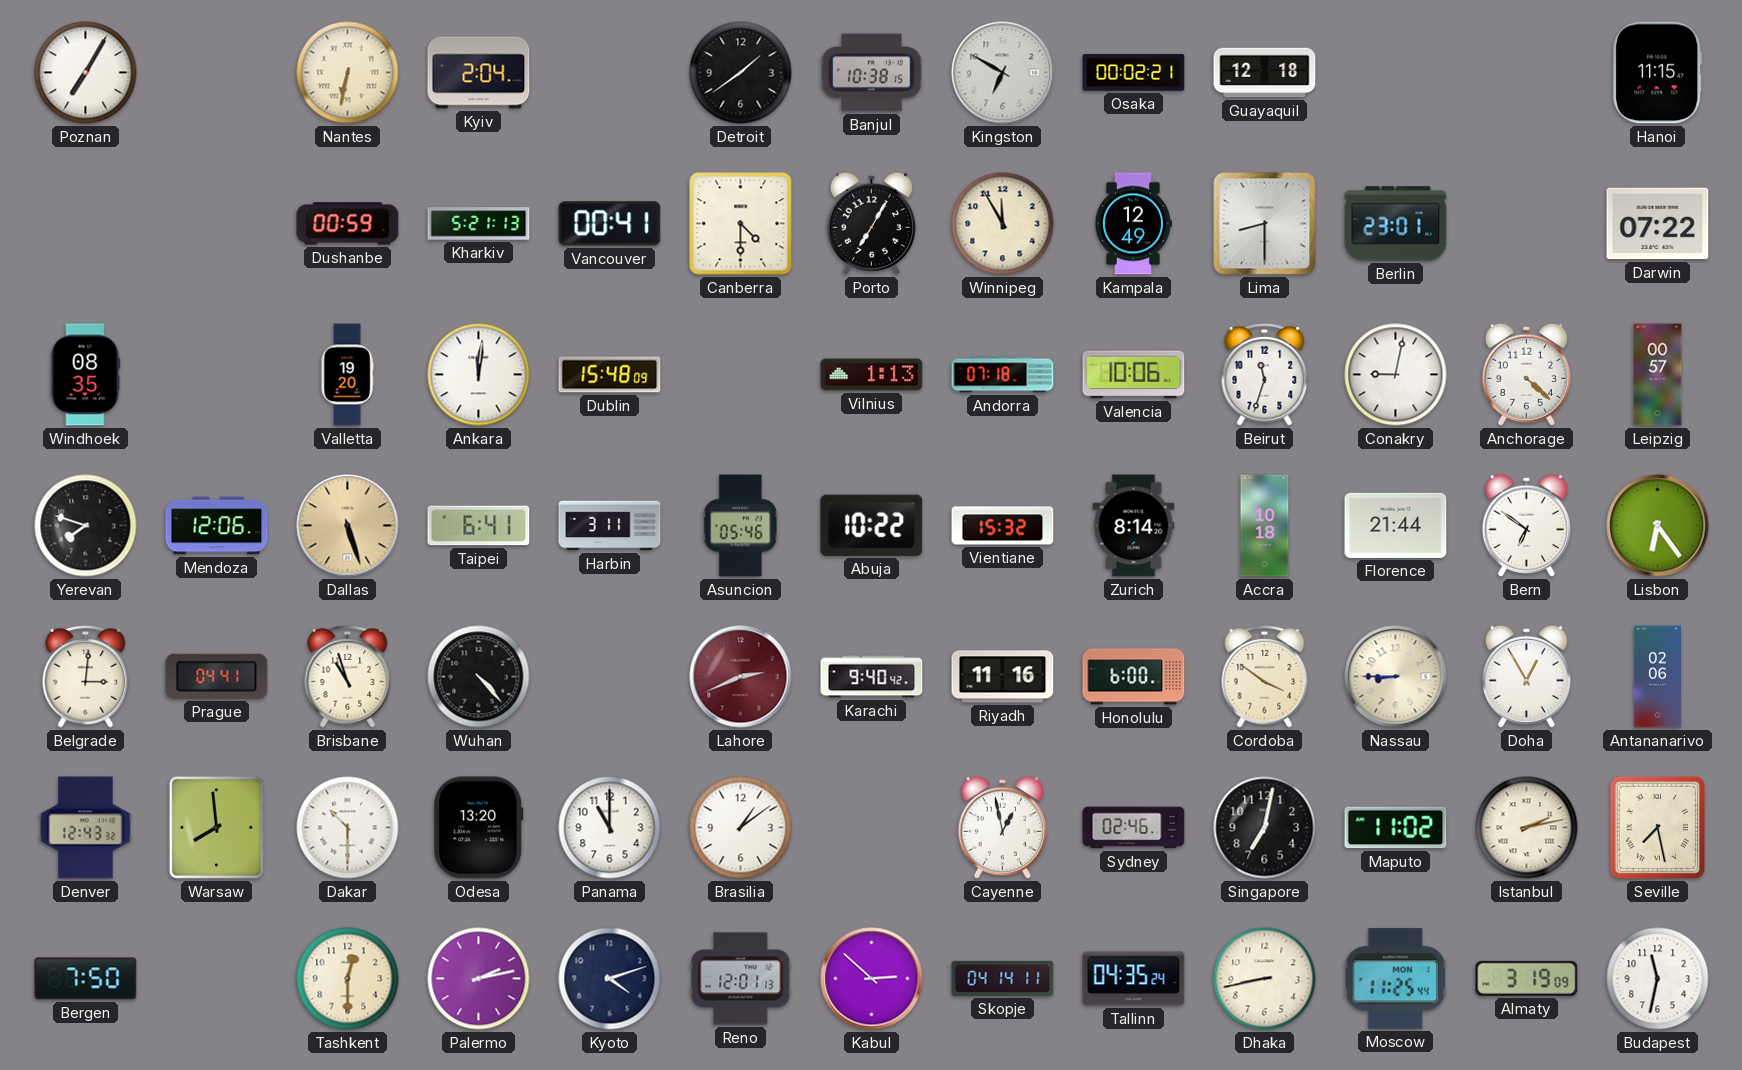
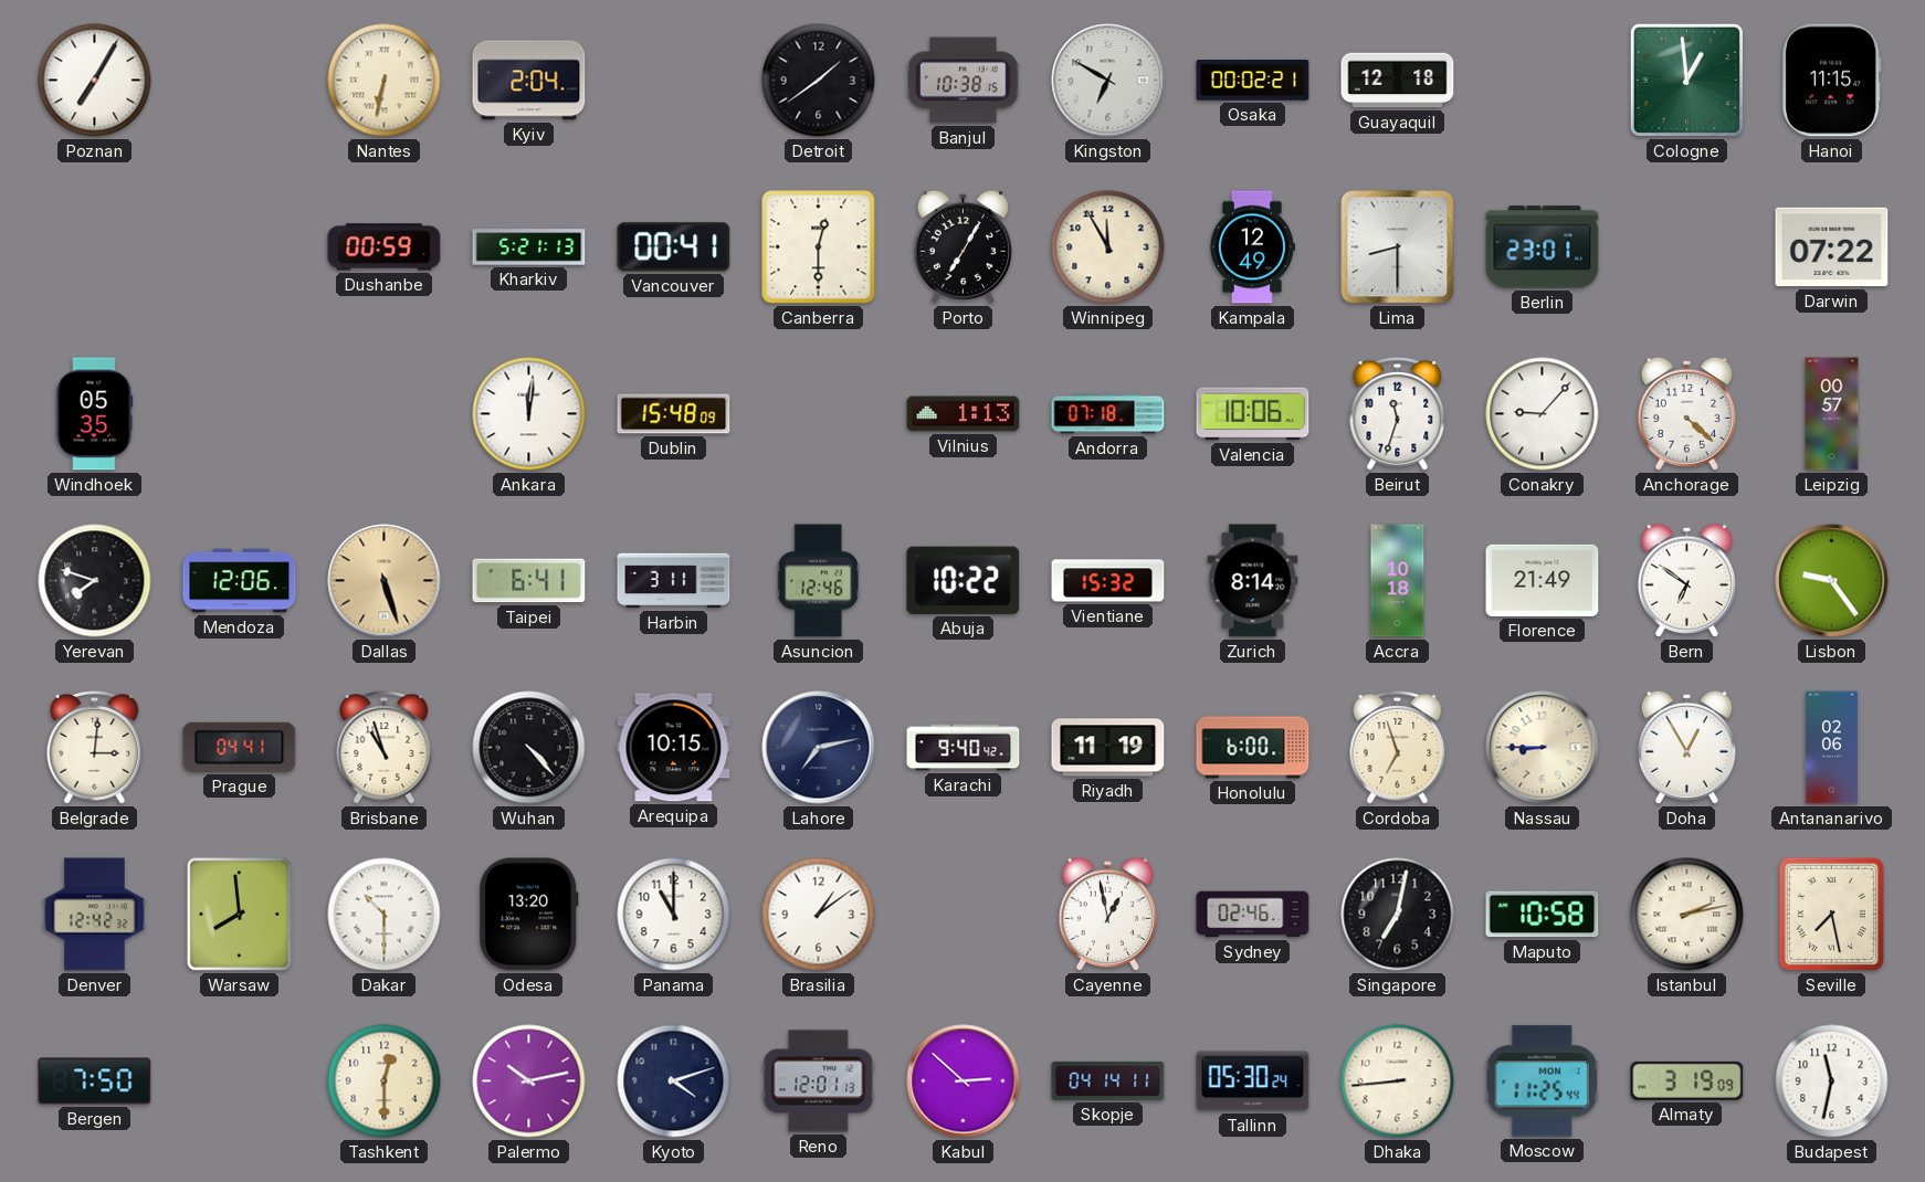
Cologne: none -> 12:59 (1686, 80)
Canberra: 4:30 -> 12:30 (819, 247)
Windhoek: 08:35 -> 05:35 (95, 414)
Valletta: 19:20 -> none (347, 375)
Conakry: 9:02 -> 9:07 (1543, 414)
Asuncion: 05:46 -> 12:46 (819, 581)
Florence: 21:44 -> 21:49 (1543, 580)
Lisbon: 6:24 -> 9:24 (1832, 581)
Arequipa: none -> 10:15 (674, 748)
Lahore: 2:41 -> 7:13 (819, 748)
Lahore dial: burgundy -> navy (819, 748)
Riyadh: 11:16 -> 11:19 (1108, 748)
Cordoba: 3:51 -> 6:57 (1398, 748)
Denver: 12:43 -> 12:42 (95, 915)
Maputo: 11:02 -> 10:58 (1543, 915)
Palermo: 2:13 -> 10:13 (529, 1081)
Tallinn: 04:35 -> 05:30 (1253, 1081)
Dhaka: 8:43 -> 8:44 (1398, 1081)
